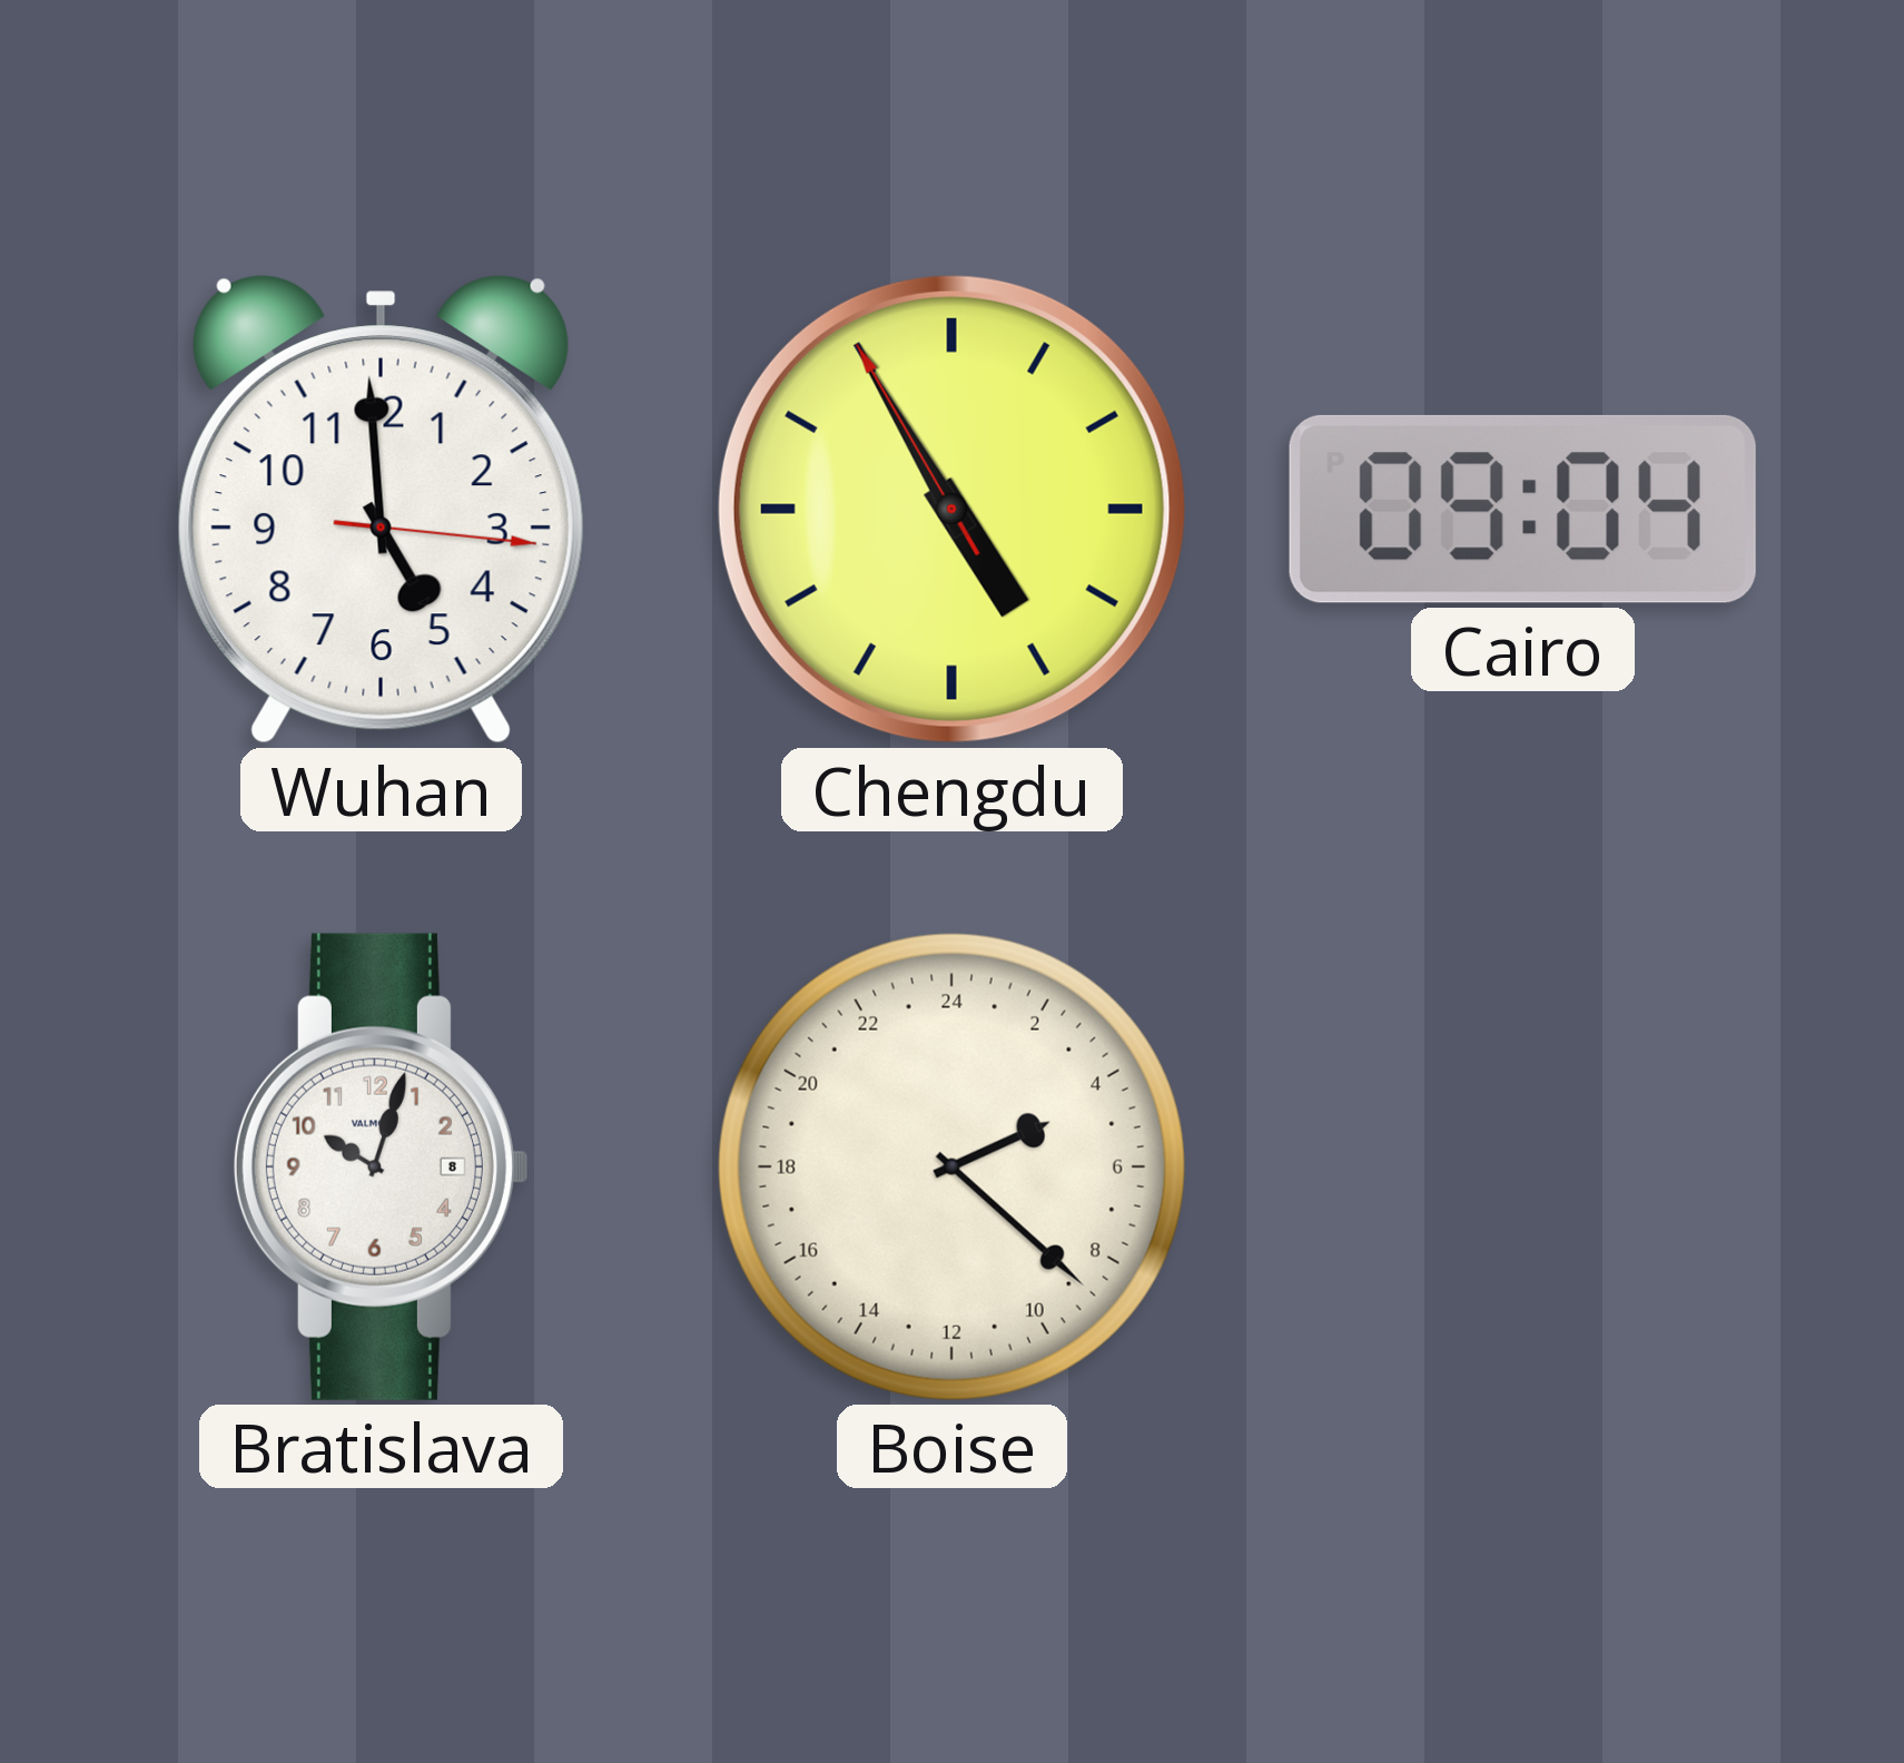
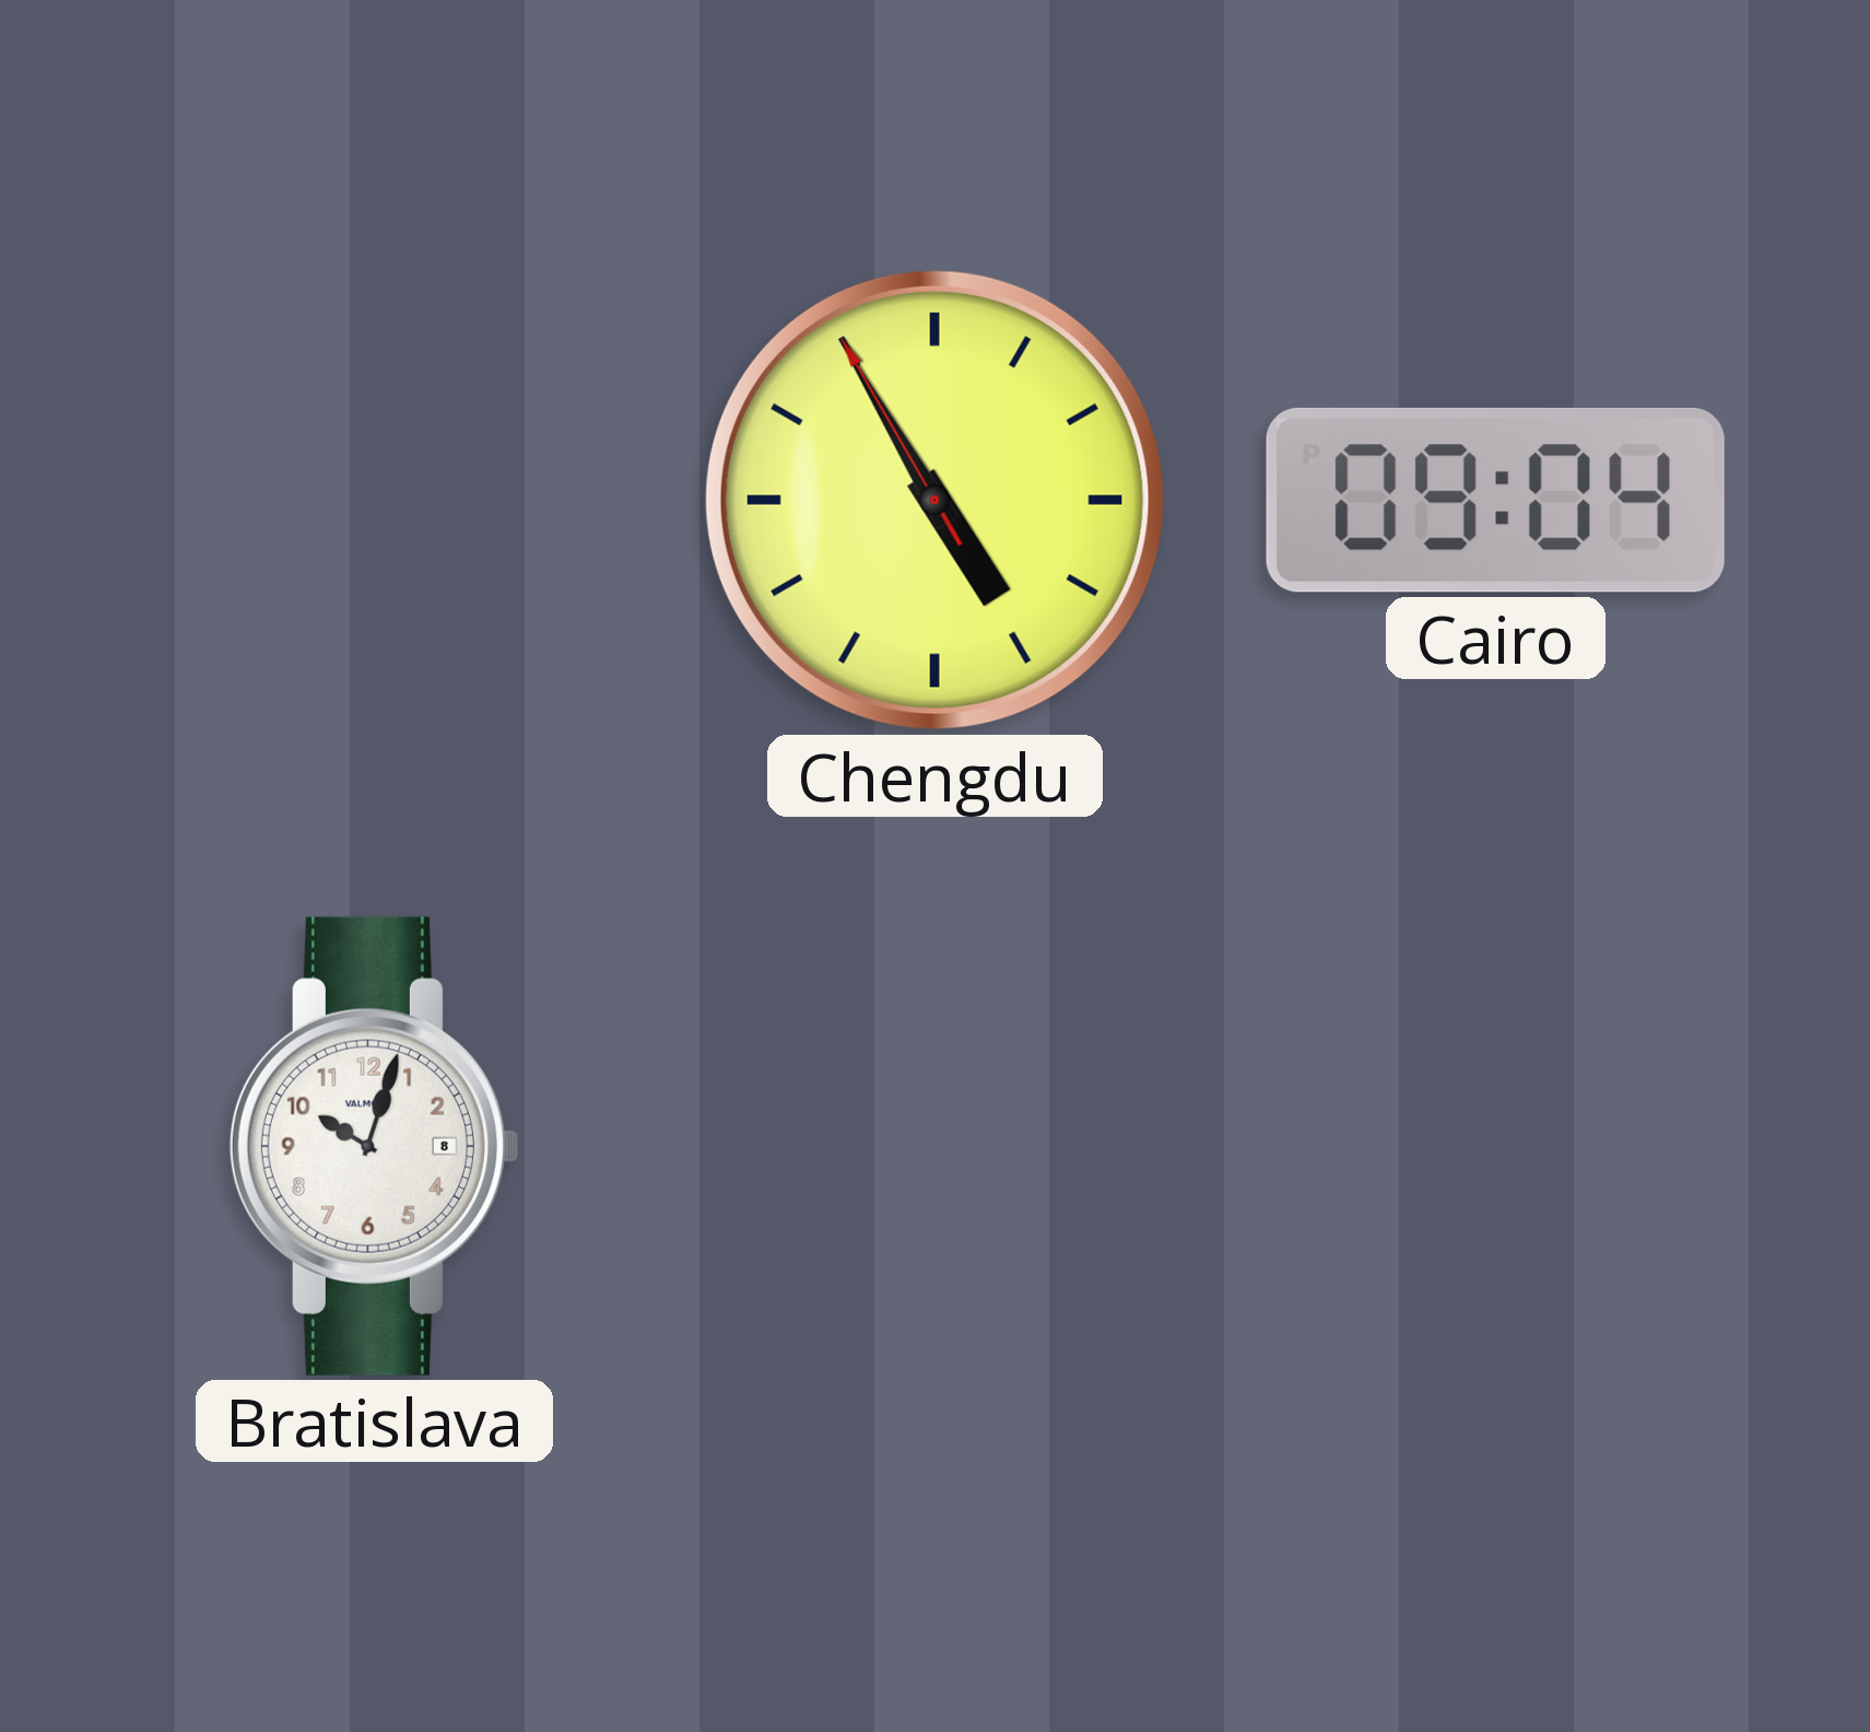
Wuhan: 4:59 -> none (381, 510)
Boise: 4:22 -> none (951, 1166)
